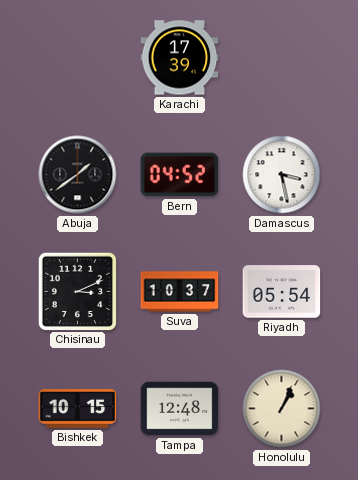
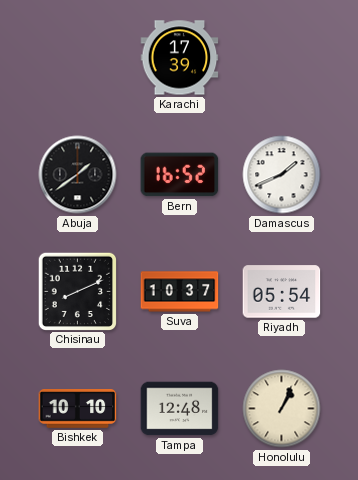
Bern: 04:52 -> 16:52 (180, 175)
Damascus: 3:28 -> 1:41 (282, 175)
Chisinau: 3:11 -> 8:11 (77, 291)
Bishkek: 10:15 -> 10:10 (78, 409)
